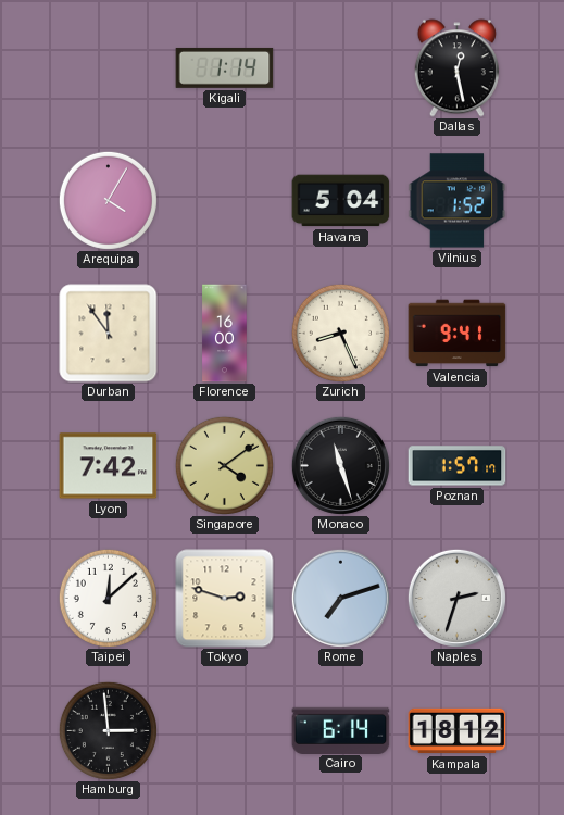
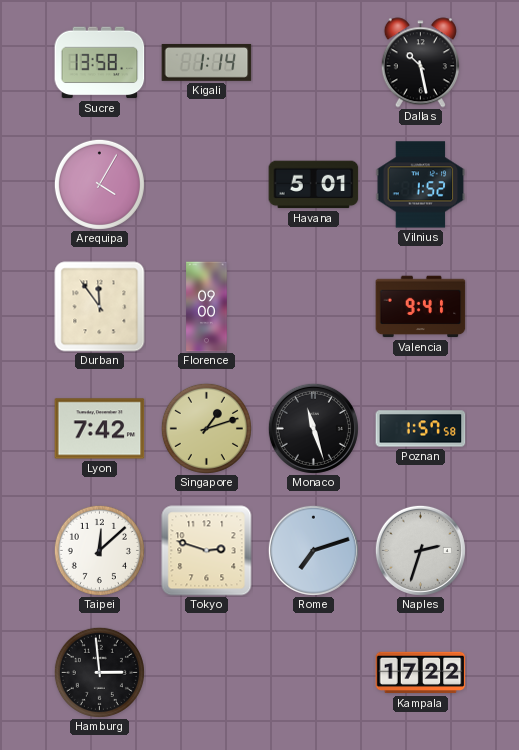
Sucre: none -> 13:58 (100, 63)
Dallas: 12:28 -> 10:28 (420, 63)
Havana: 5:04 -> 5:01 (314, 185)
Florence: 16:00 -> 09:00 (207, 307)
Zurich: 8:26 -> none (340, 333)
Singapore: 4:09 -> 1:12 (206, 428)
Poznan: 1:57:17 -> 1:57:58 (421, 429)
Cairo: 6:14 -> none (341, 730)
Kampala: 18:12 -> 17:22 (421, 673)
